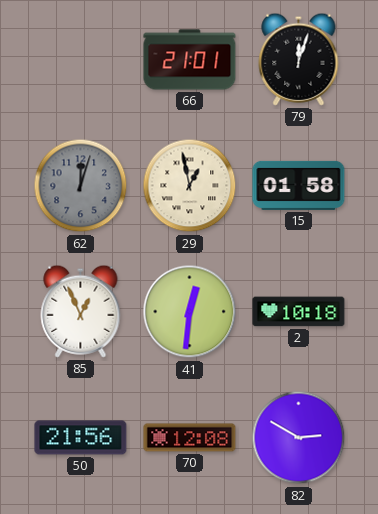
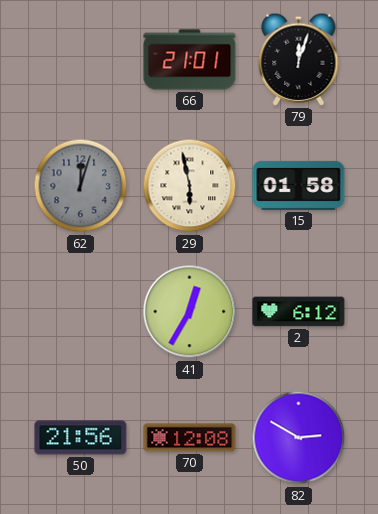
29: 12:58 -> 5:58 (190, 186)
85: 12:56 -> none (81, 311)
41: 12:31 -> 12:35 (190, 312)
2: 10:18 -> 6:12 (299, 312)
